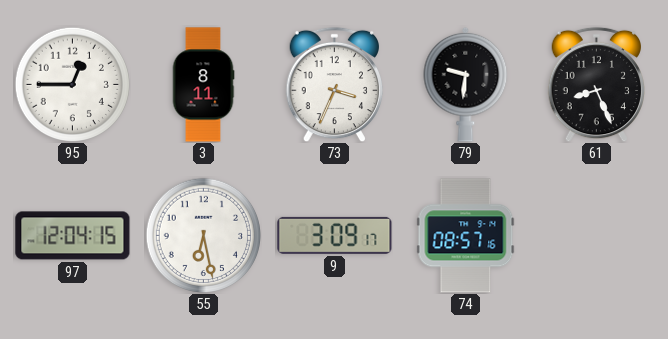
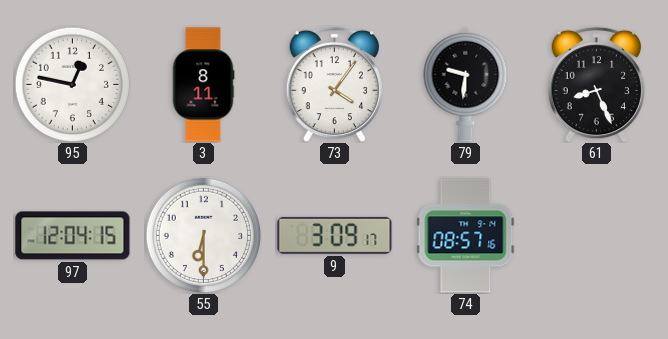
95: 12:45 -> 12:47 (72, 84)
73: 3:34 -> 4:06 (334, 84)
55: 6:28 -> 6:30 (203, 235)
